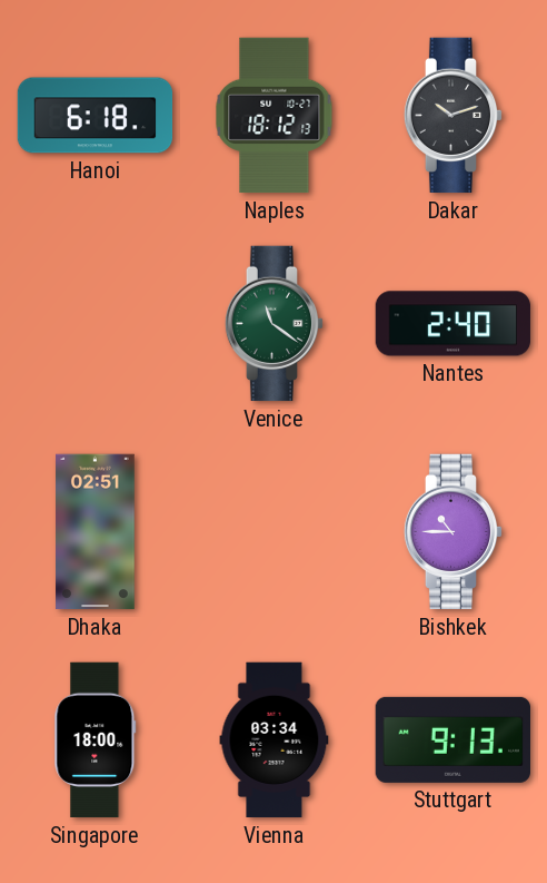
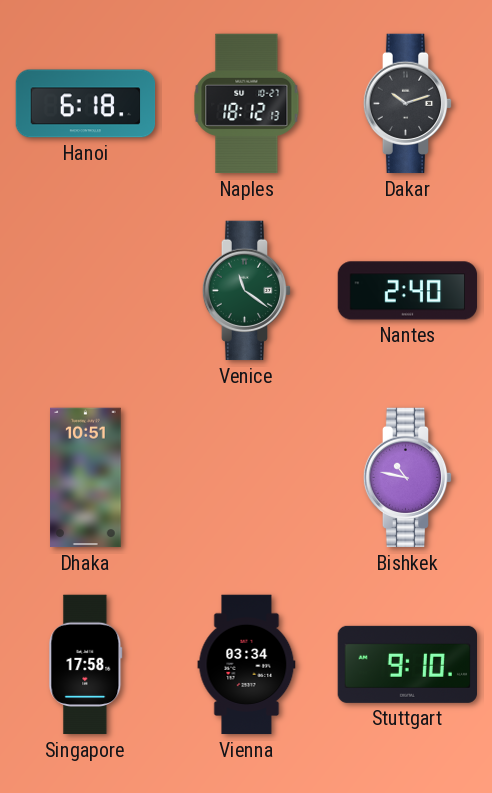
Dhaka: 02:51 -> 10:51 (86, 478)
Bishkek: 10:45 -> 10:47 (408, 478)
Singapore: 18:00 -> 17:58 (86, 665)
Stuttgart: 9:13 -> 9:10 (407, 664)
